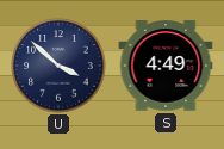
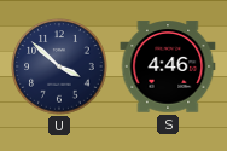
S: 4:49 -> 4:46 (168, 66)
